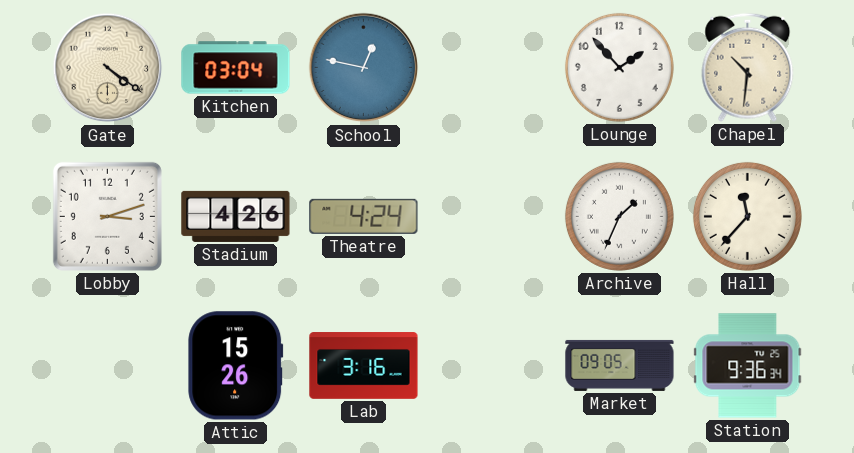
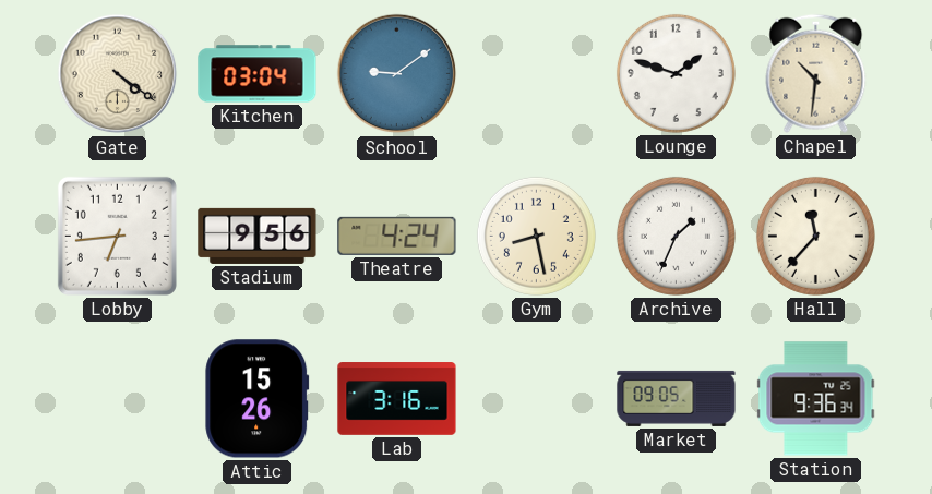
School: 12:47 -> 9:09 (397, 74)
Lounge: 1:53 -> 1:48 (676, 73)
Lobby: 3:12 -> 6:44 (117, 236)
Stadium: 4:26 -> 9:56 (258, 236)
Gym: none -> 8:28 (536, 236)
